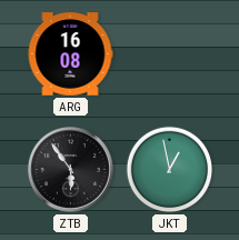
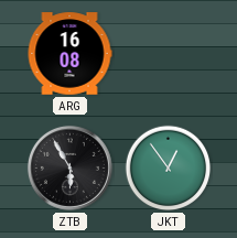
ZTB: 5:54 -> 5:55 (69, 167)
JKT: 12:58 -> 12:54 (169, 169)
